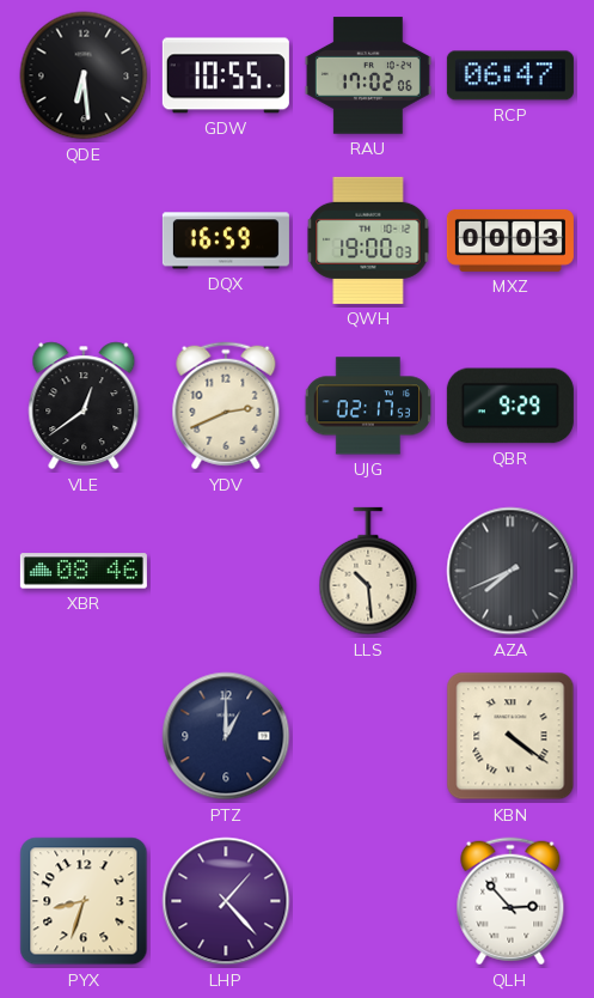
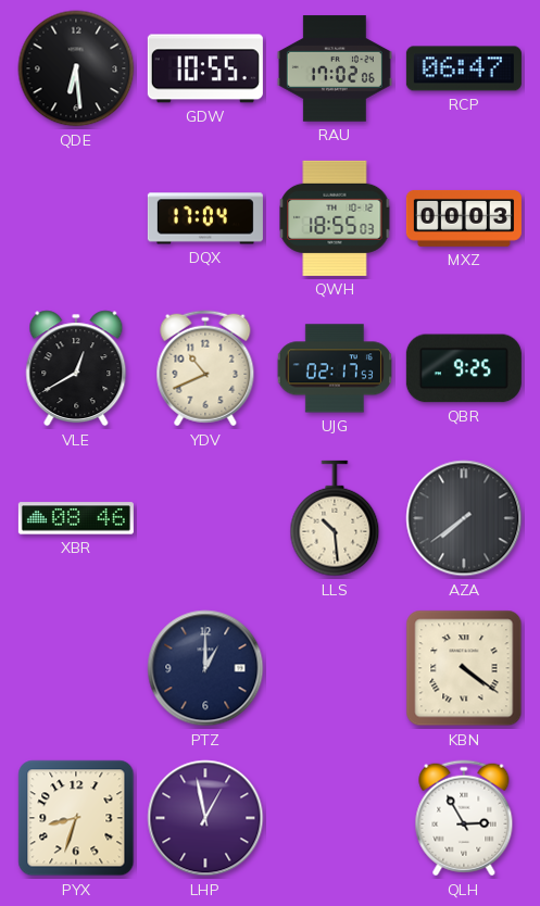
DQX: 16:59 -> 17:04 (205, 218)
QWH: 19:00 -> 18:55 (335, 218)
VLE: 12:39 -> 12:40 (76, 368)
YDV: 2:41 -> 10:41 (205, 368)
QBR: 9:29 -> 9:25 (464, 368)
AZA: 7:41 -> 7:39 (464, 518)
LHP: 1:23 -> 12:58 (205, 818)
QLH: 2:53 -> 2:55 (464, 818)
